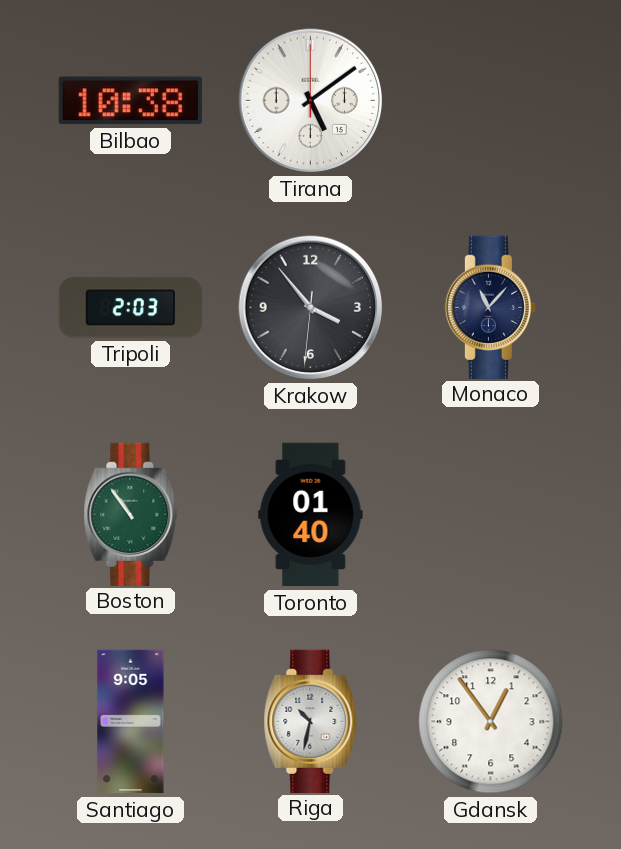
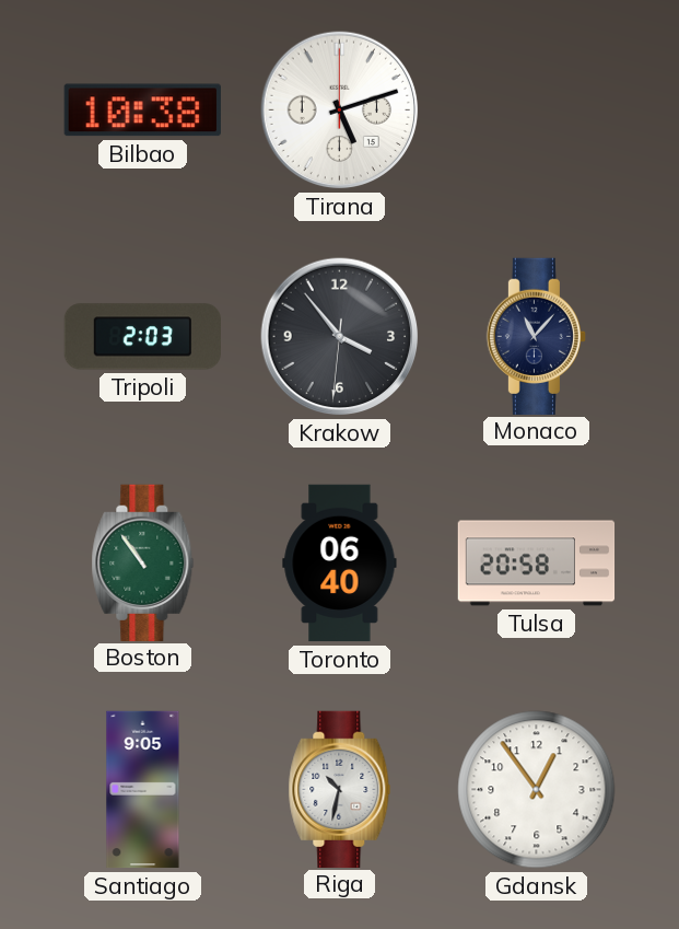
Tirana: 5:09 -> 5:12 (340, 111)
Toronto: 01:40 -> 06:40 (340, 564)
Tulsa: none -> 20:58 (537, 564)
